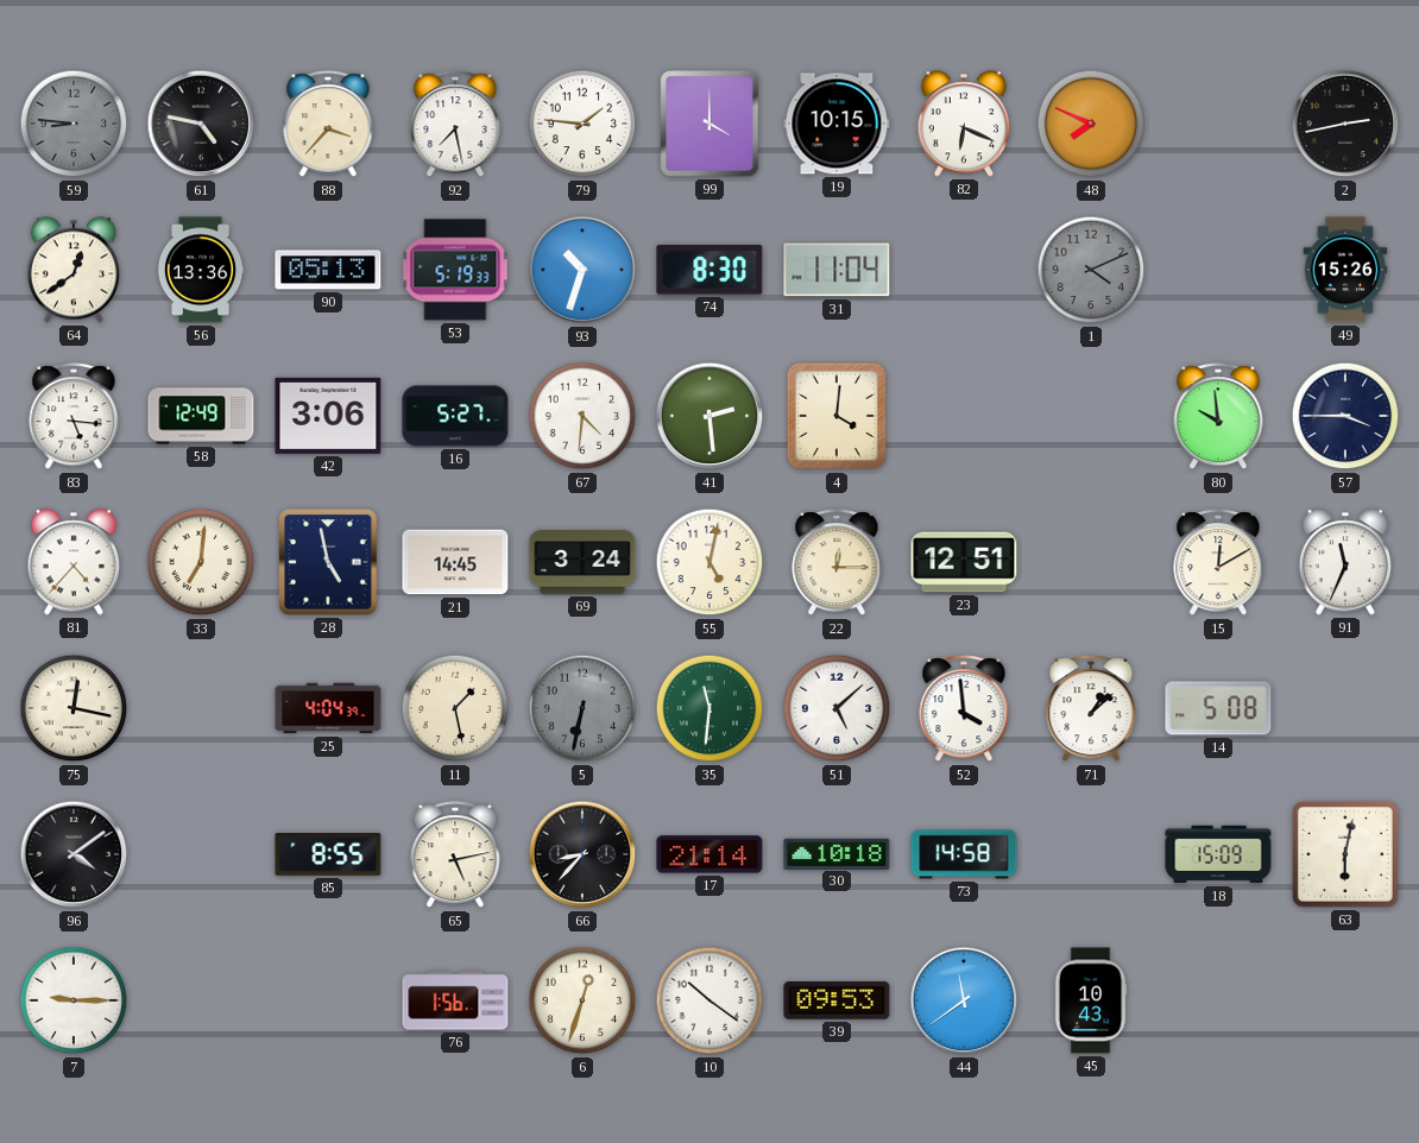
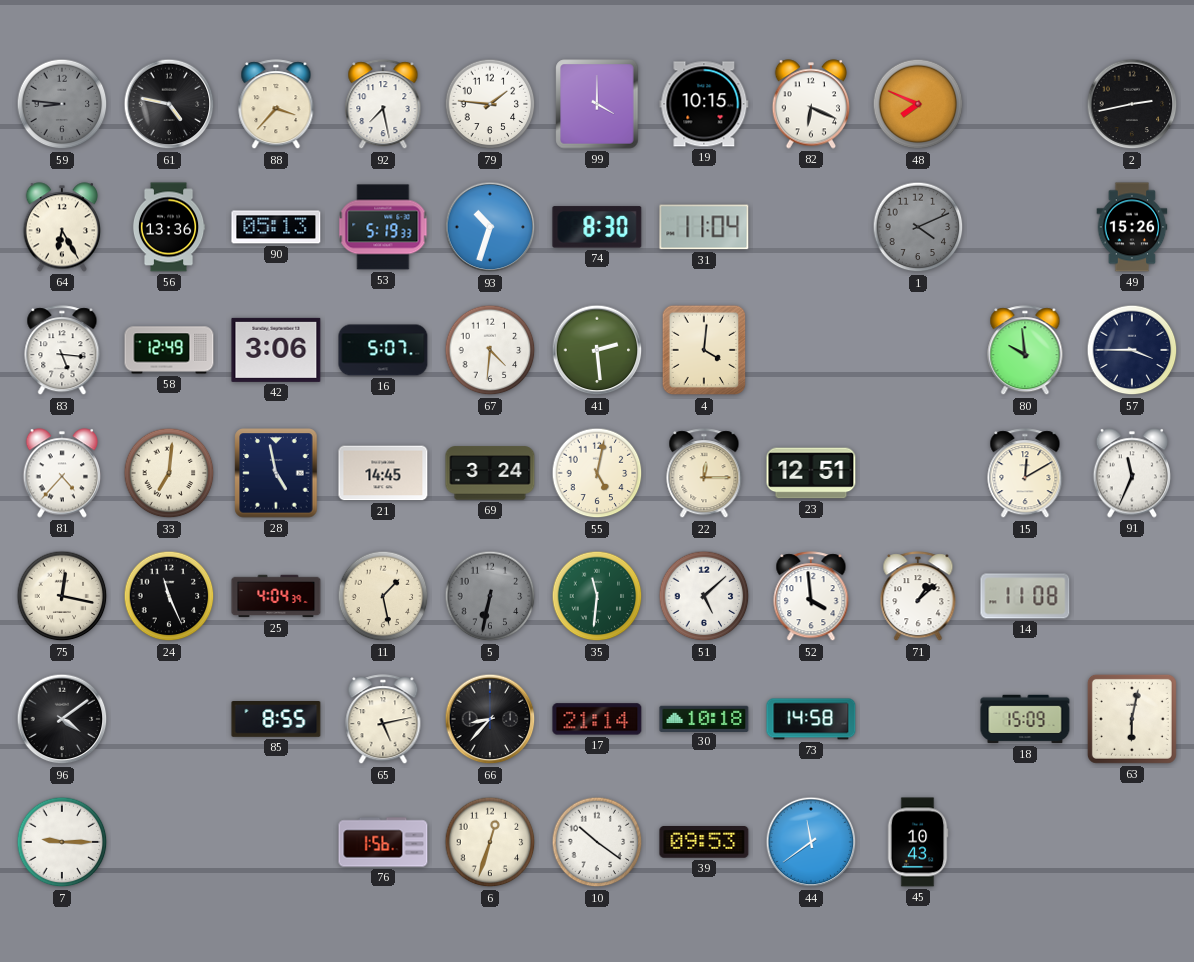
64: 12:39 -> 6:25 (62, 227)
16: 5:27 -> 5:07 (383, 350)
24: none -> 11:26 (169, 596)
14: 5:08 -> 11:08 (1025, 596)
